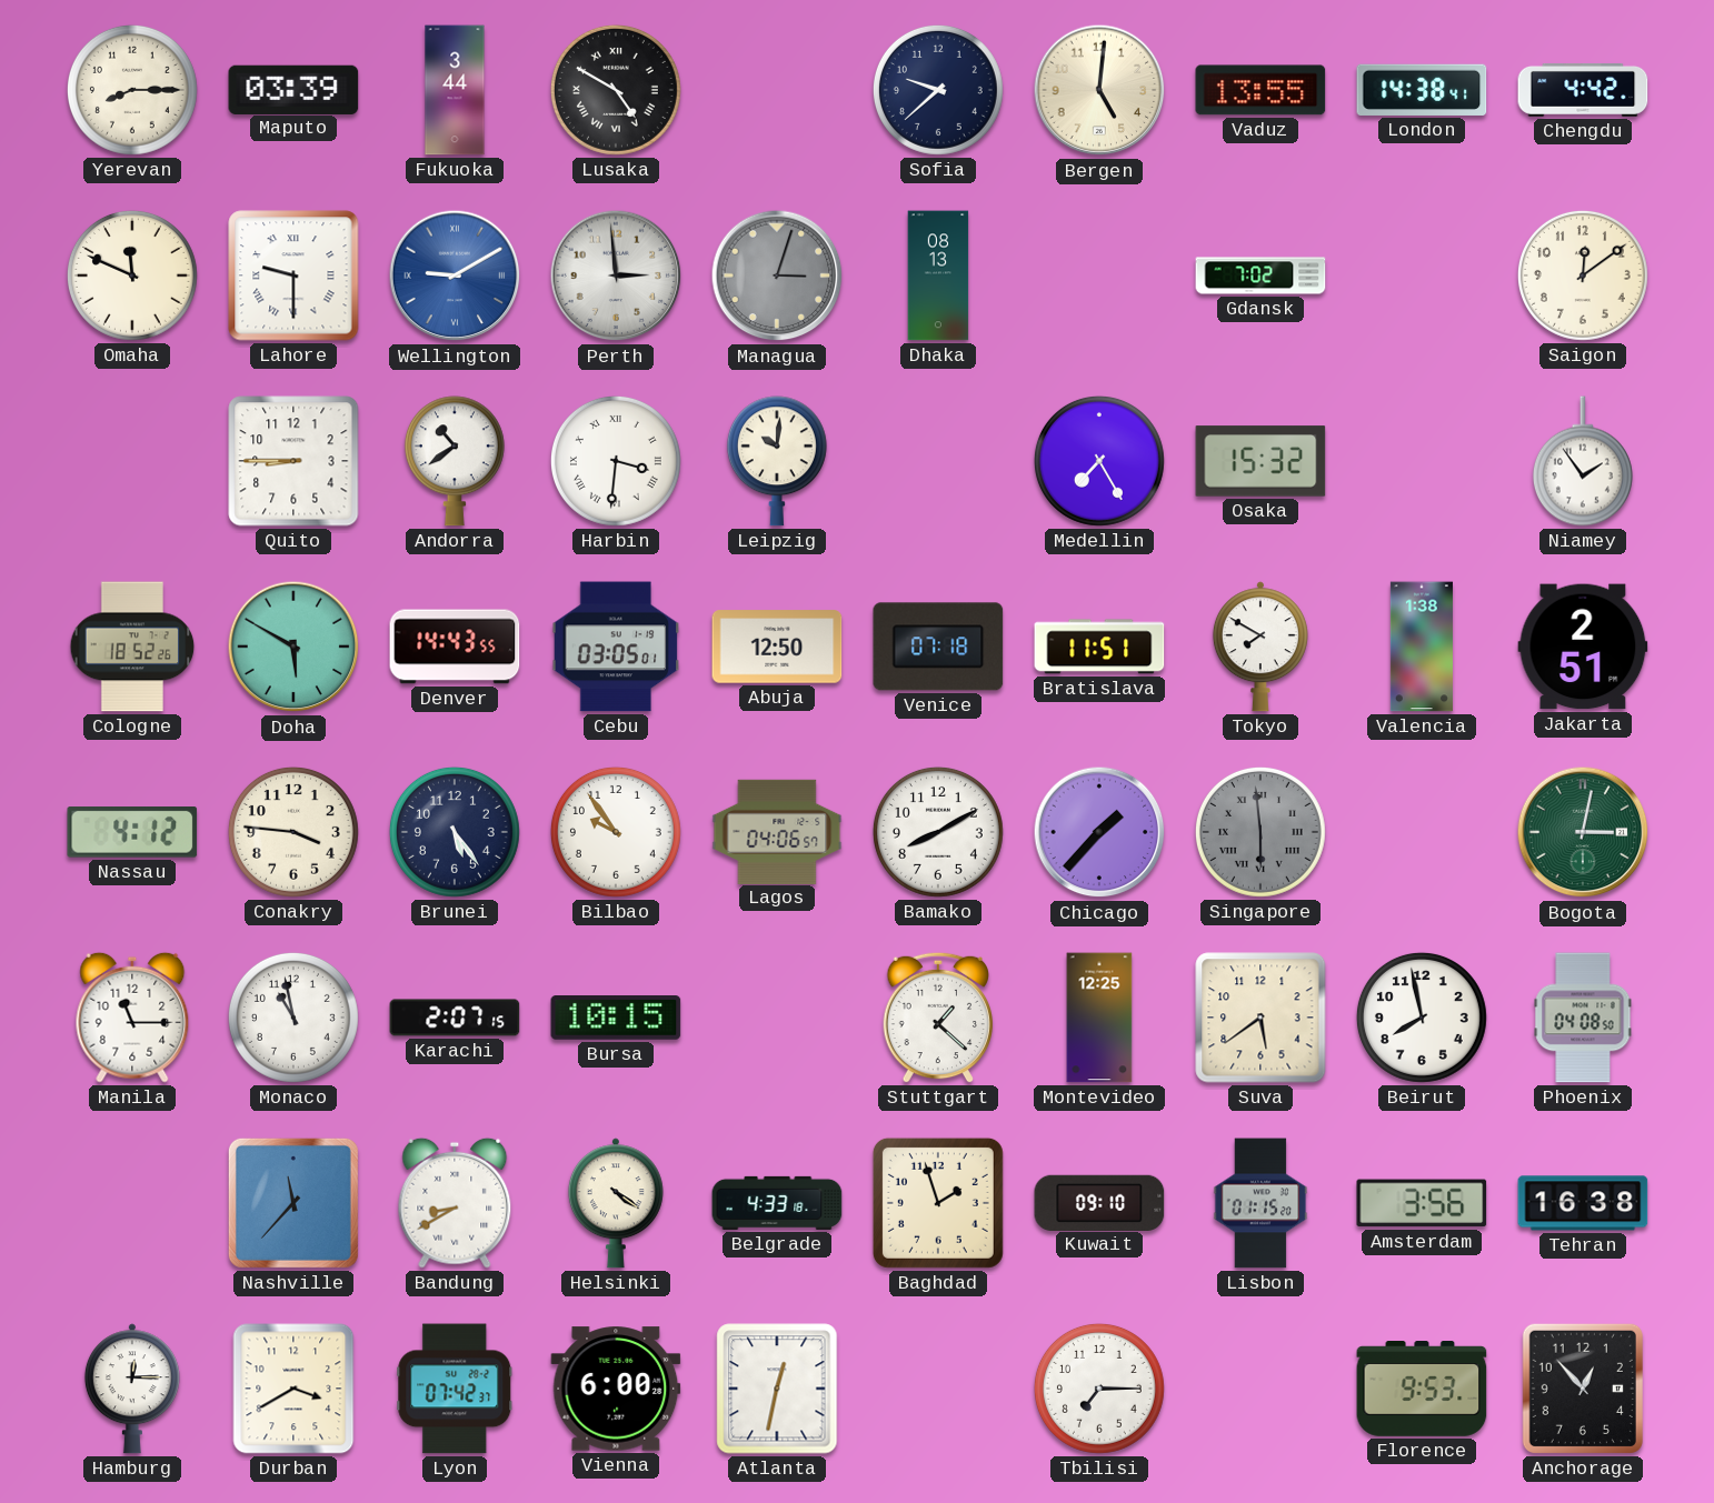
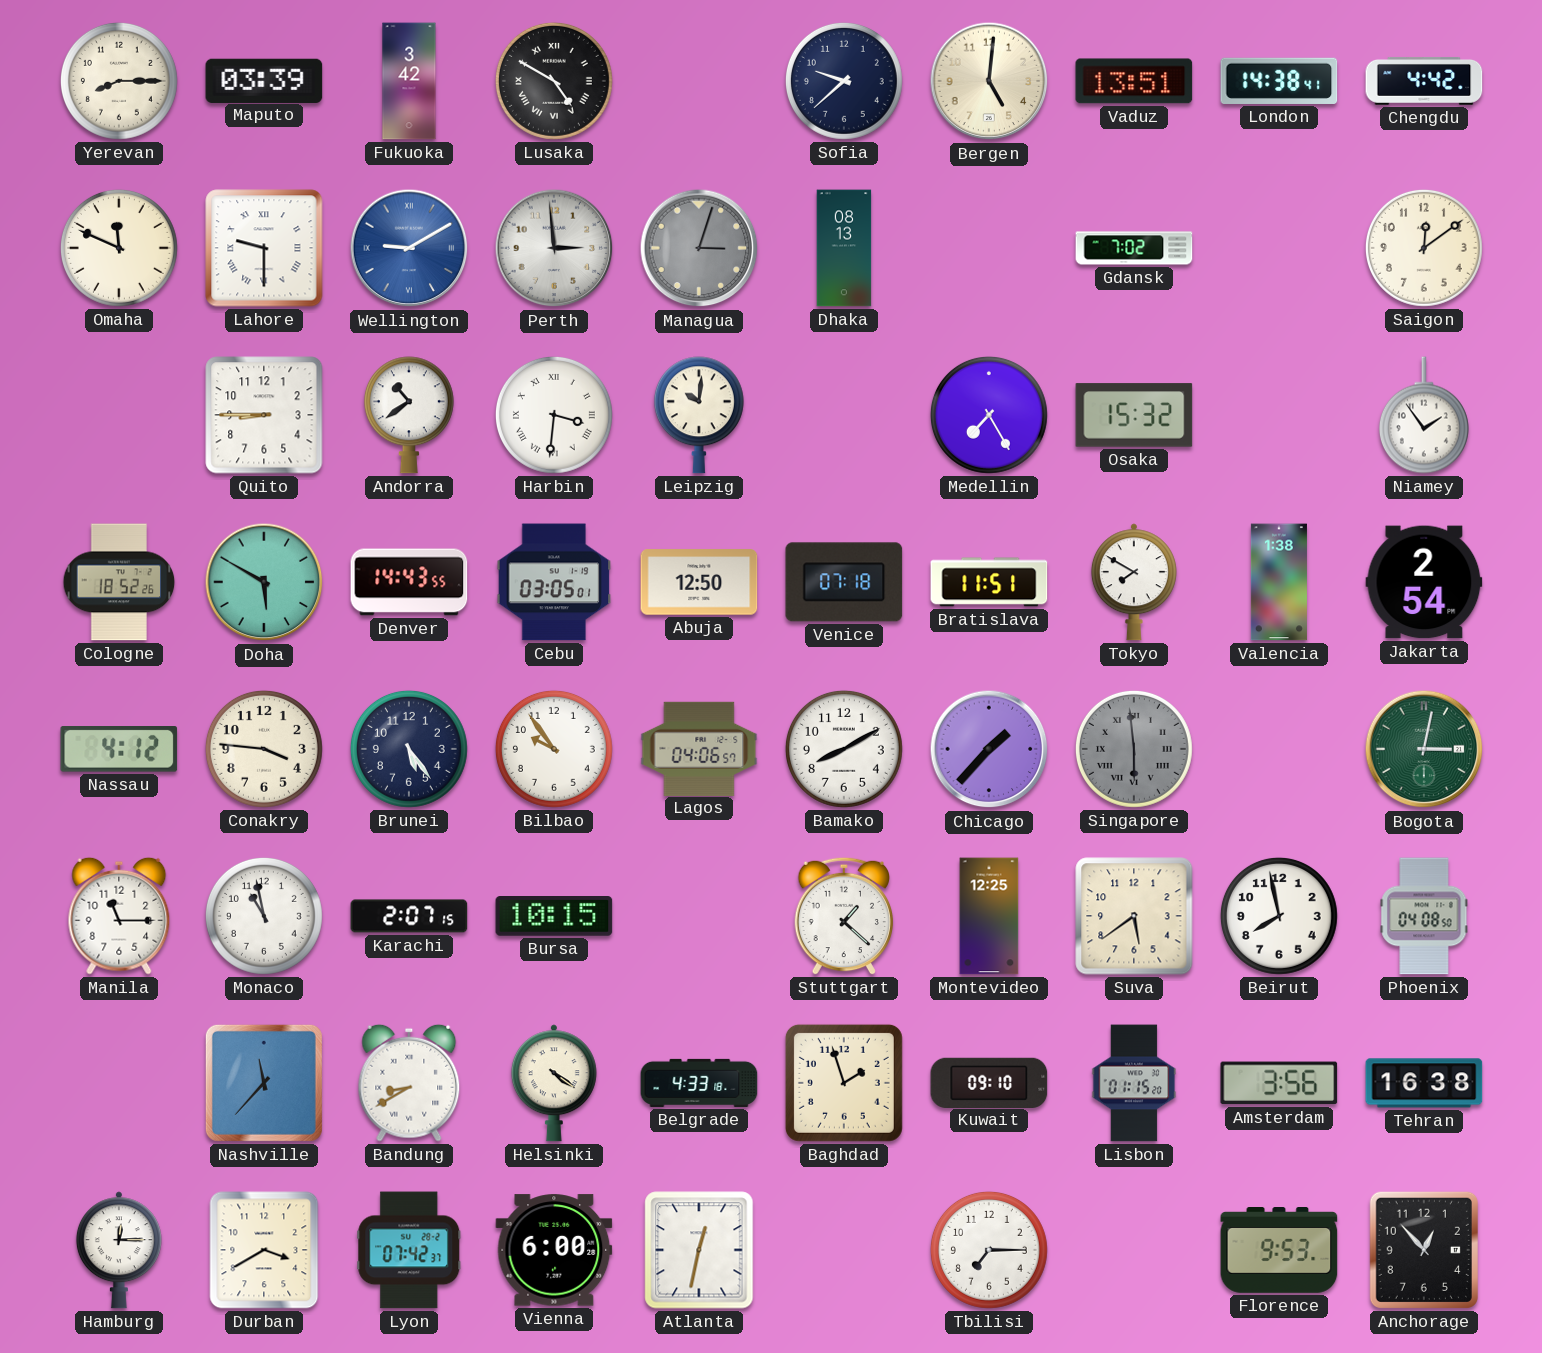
Fukuoka: 3:44 -> 3:42 (409, 81)
Vaduz: 13:55 -> 13:51 (1134, 81)
Jakarta: 2:51 -> 2:54 (1424, 582)
